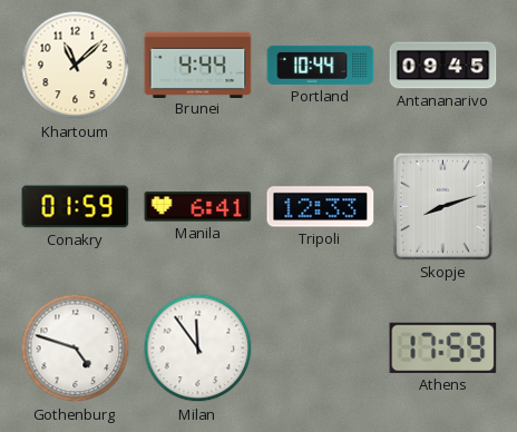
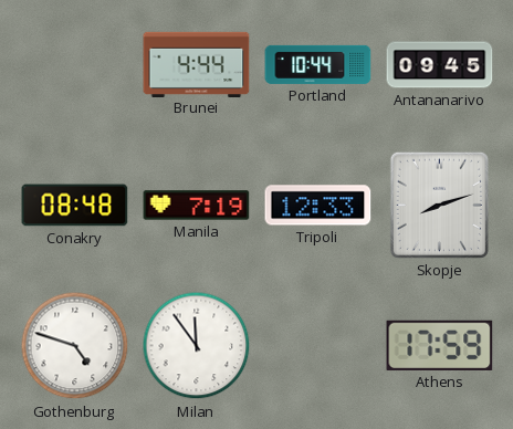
Khartoum: 11:08 -> none (76, 66)
Conakry: 01:59 -> 08:48 (75, 206)
Manila: 6:41 -> 7:19 (197, 206)
